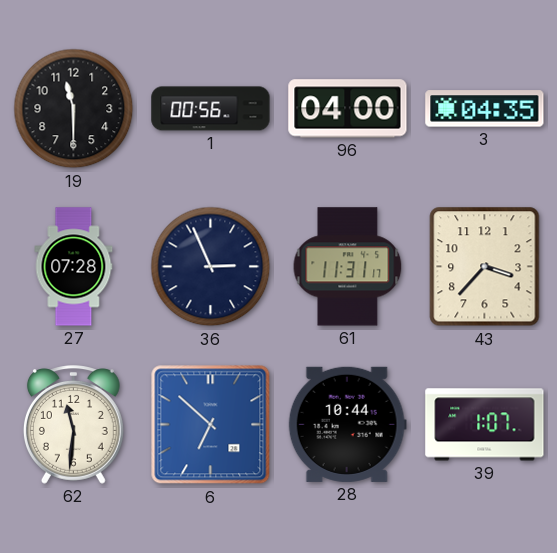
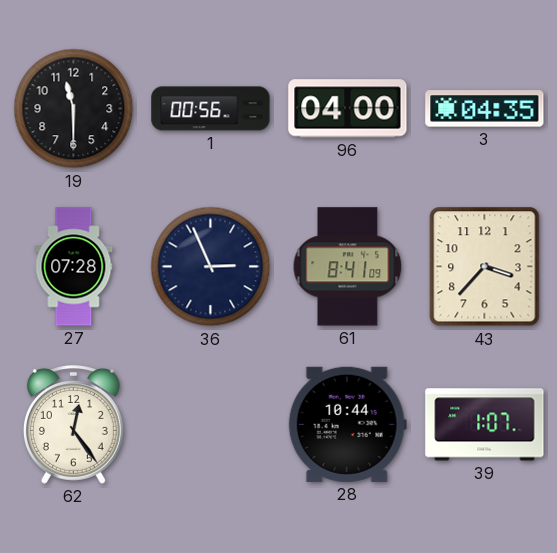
61: 11:31 -> 8:41 (348, 267)
62: 11:31 -> 12:24 (73, 425)
6: 6:52 -> none (211, 425)
